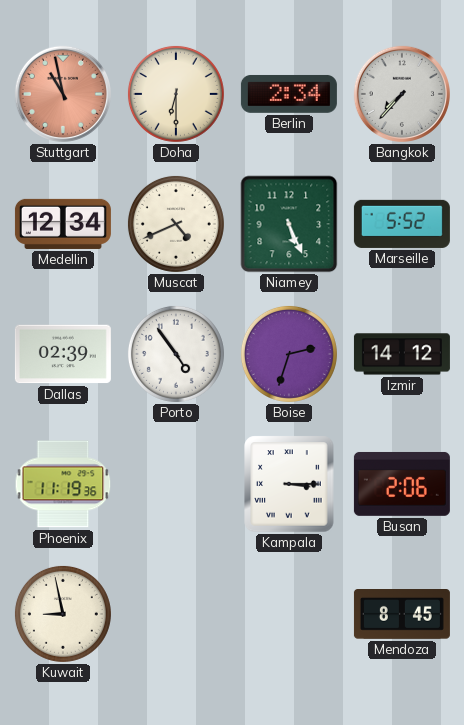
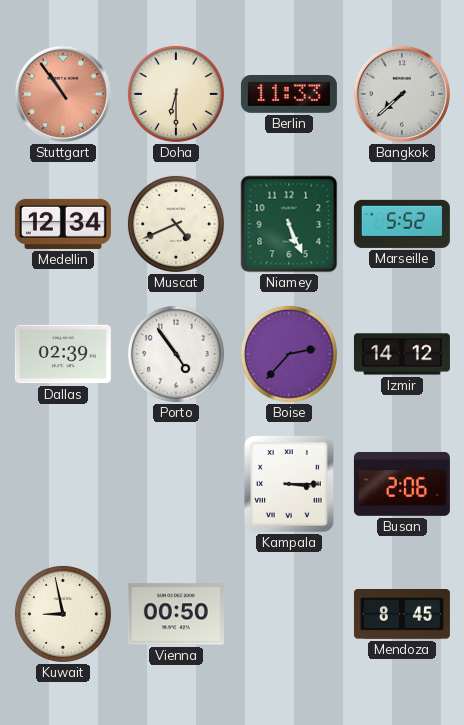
Stuttgart: 10:58 -> 10:54 (63, 94)
Berlin: 2:34 -> 11:33 (289, 94)
Bangkok: 7:37 -> 7:38 (402, 94)
Boise: 2:33 -> 2:37 (289, 354)
Phoenix: 11:19 -> none (63, 484)
Vienna: none -> 00:50 (176, 614)
